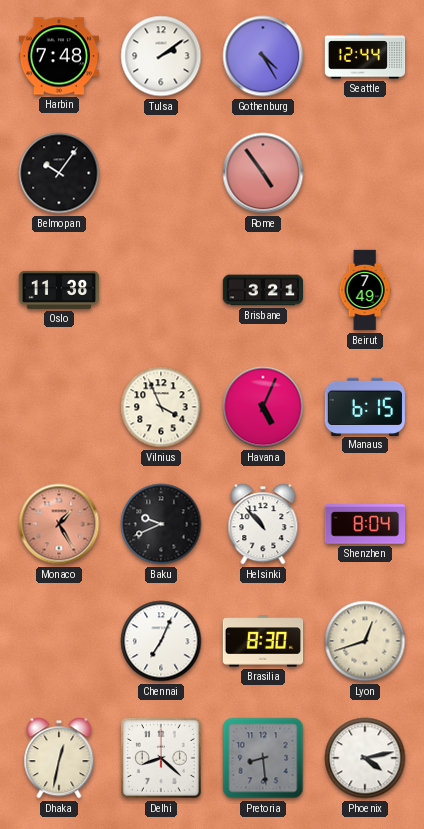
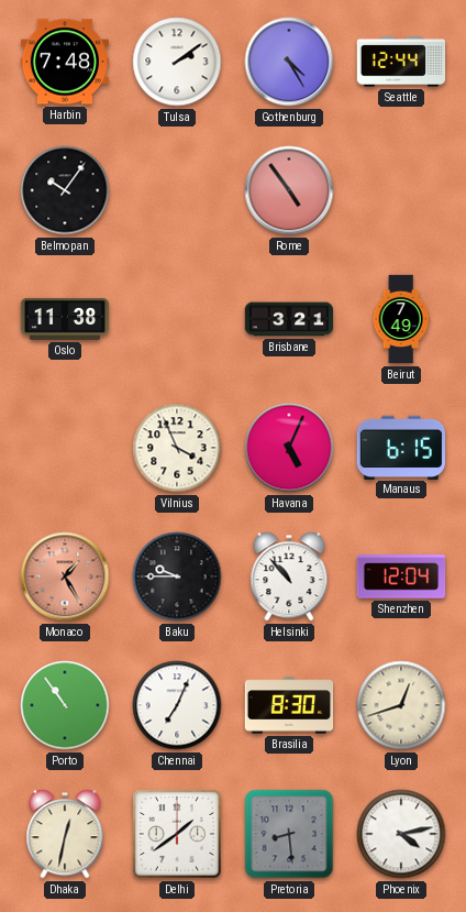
Baku: 9:41 -> 9:45 (177, 576)
Shenzhen: 8:04 -> 12:04 (401, 576)
Porto: none -> 10:54 (65, 705)
Delhi: 8:22 -> 1:39 (177, 834)
